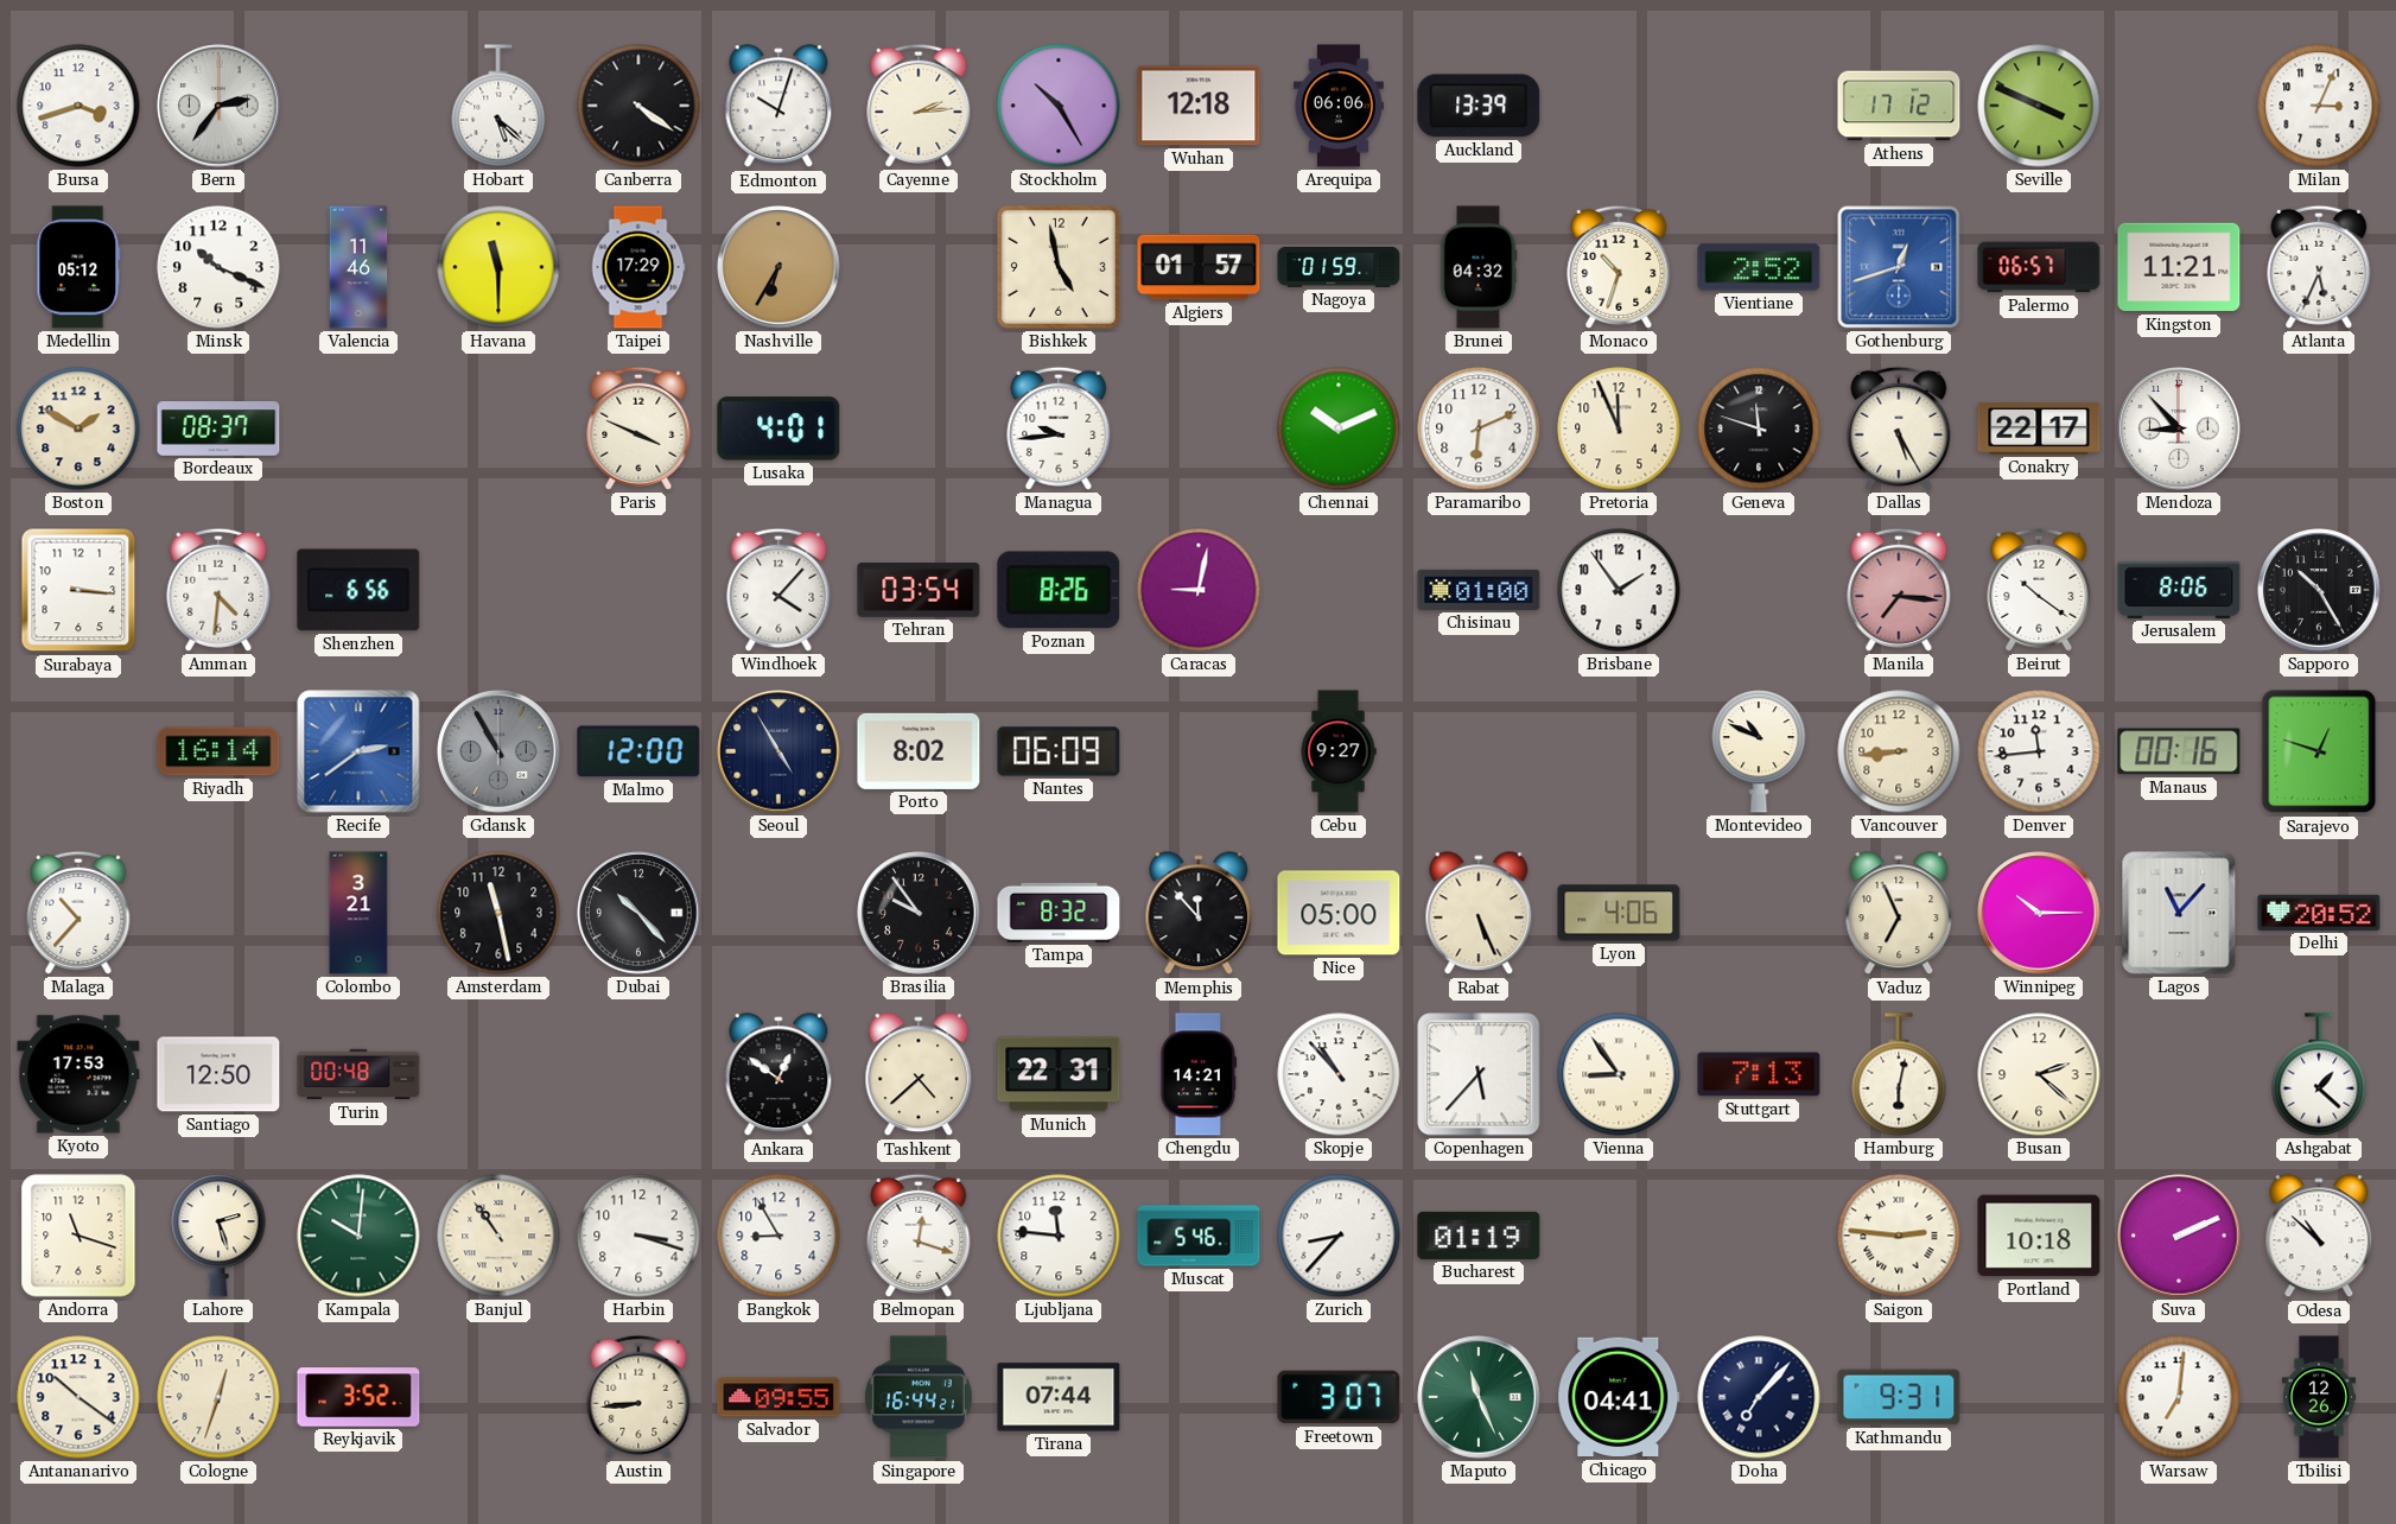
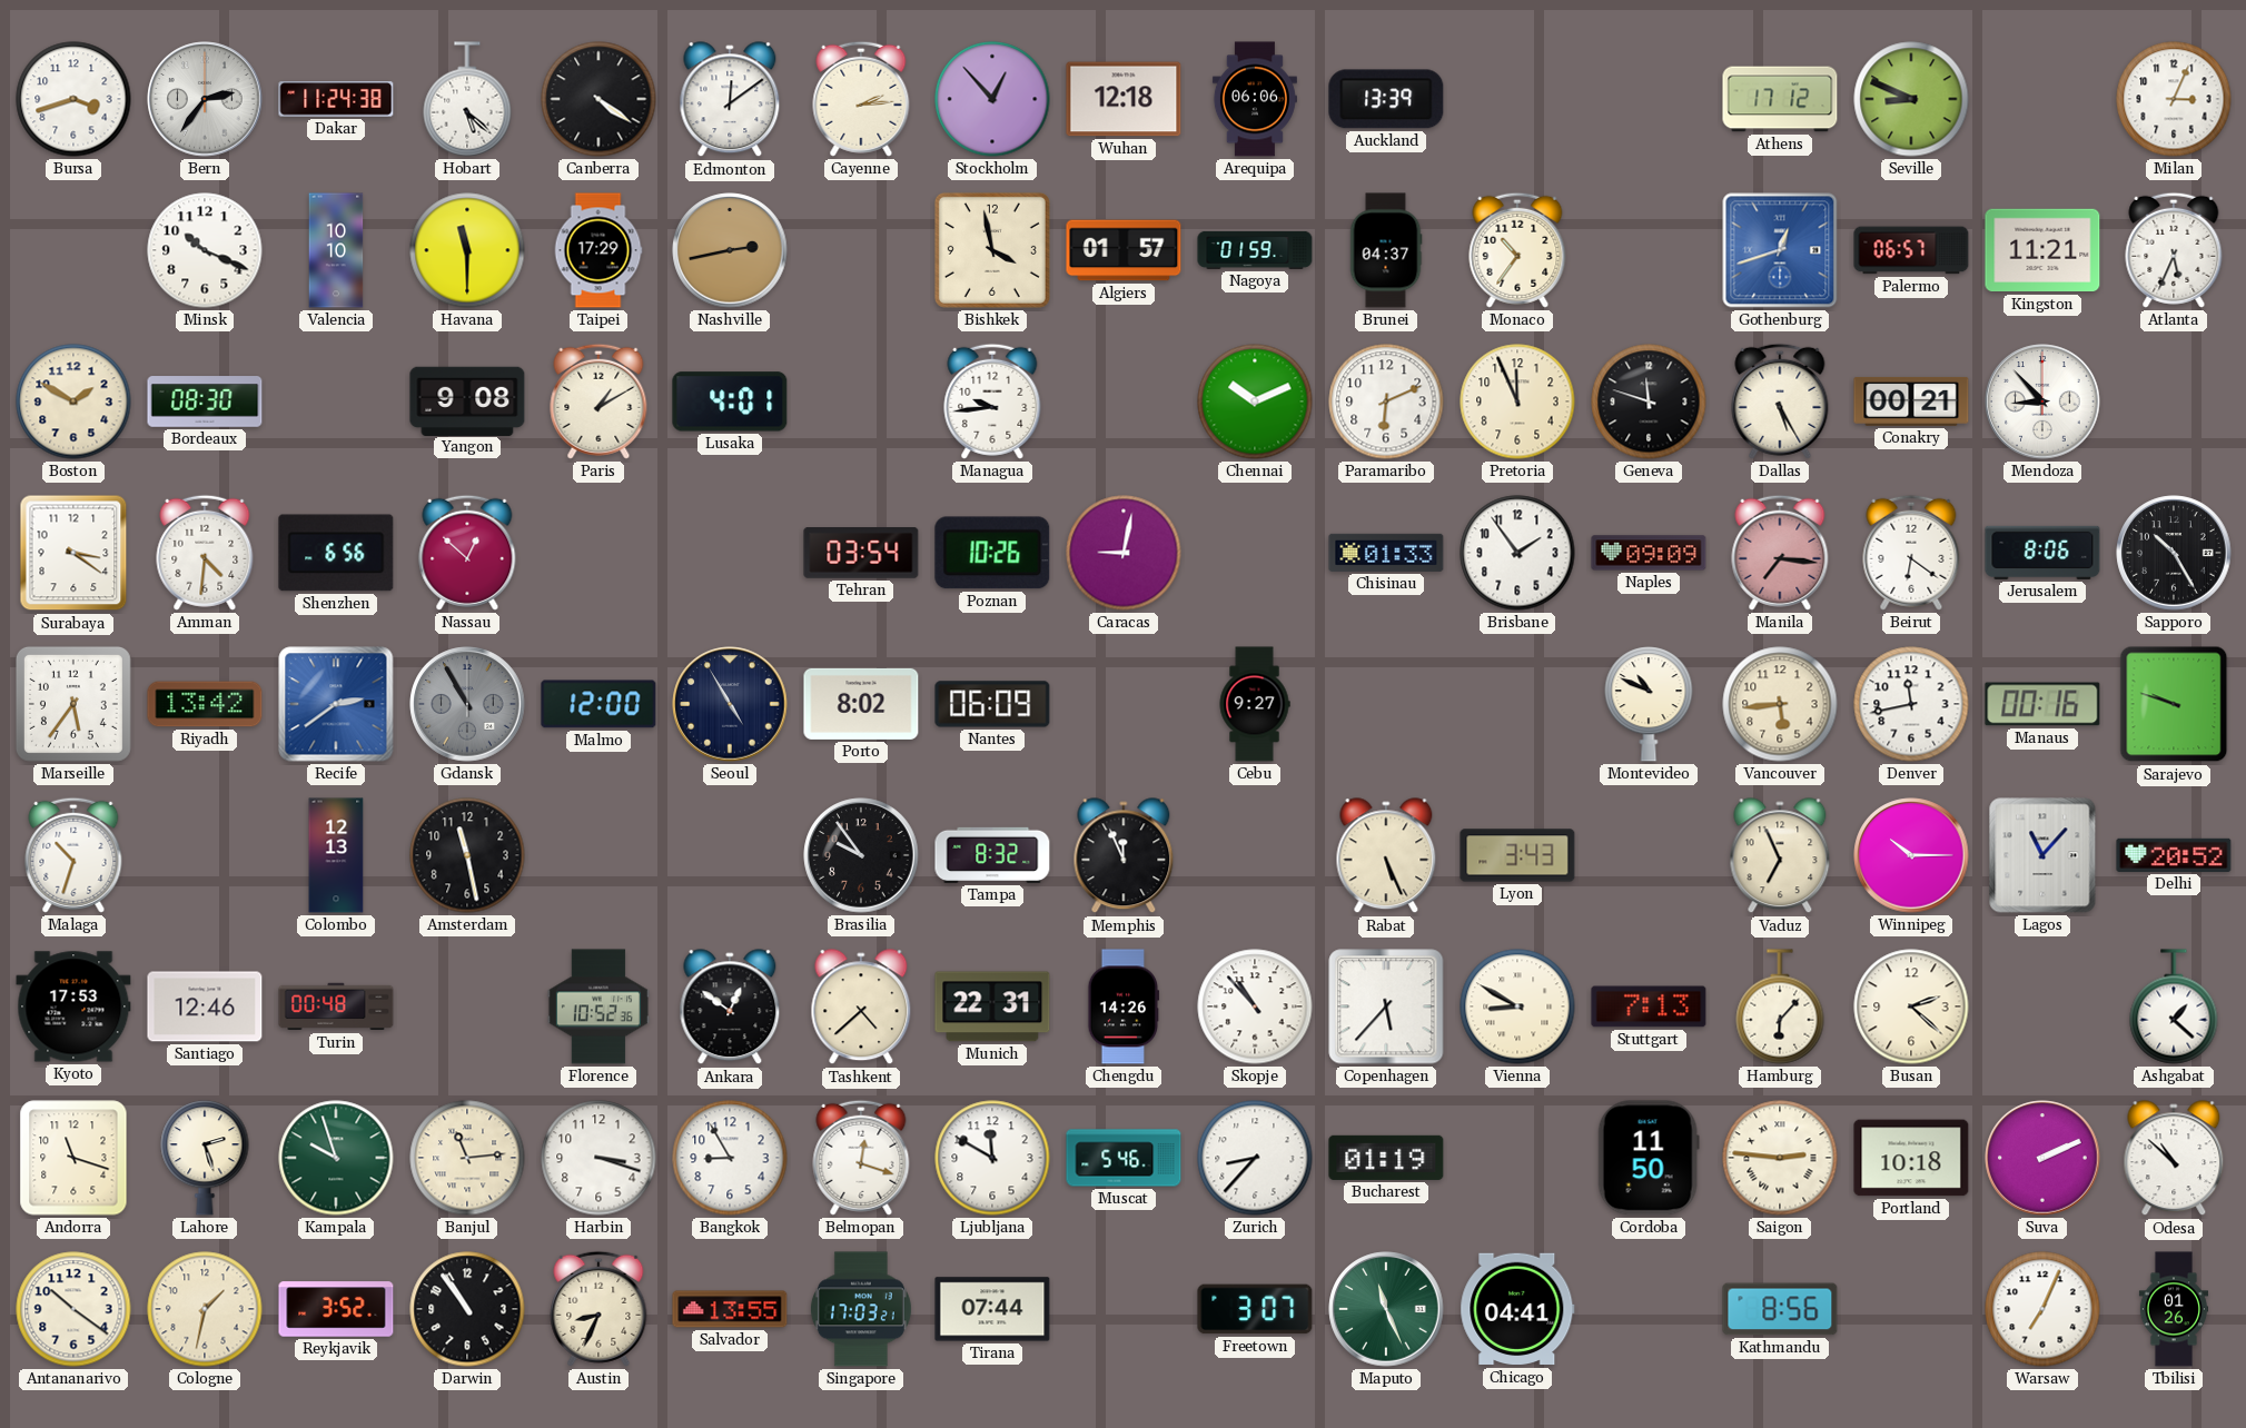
Dakar: none -> 11:24 (336, 99)
Edmonton: 10:03 -> 12:09 (730, 100)
Stockholm: 10:25 -> 12:53 (992, 99)
Seville: 3:49 -> 8:49 (1911, 99)
Medellin: 05:12 -> none (78, 267)
Valencia: 11:46 -> 10:10 (336, 250)
Nashville: 6:35 -> 2:43 (730, 250)
Bishkek: 4:58 -> 3:58 (992, 250)
Brunei: 04:32 -> 04:37 (1386, 250)
Monaco: 10:33 -> 10:36 (1517, 250)
Vientiane: 2:52 -> none (1759, 267)
Bordeaux: 08:37 -> 08:30 (205, 401)
Yangon: none -> 9:08 (467, 400)
Paris: 3:49 -> 1:10 (598, 401)
Conakry: 22:17 -> 00:21 (1911, 401)
Surabaya: 3:16 -> 3:21 (73, 553)
Nassau: none -> 12:52 (467, 553)
Windhoek: 4:07 -> none (778, 590)
Poznan: 8:26 -> 10:26 (992, 553)
Chisinau: 01:00 -> 01:33 (1386, 553)
Naples: none -> 09:09 (1649, 553)
Beirut: 10:21 -> 6:21 (1911, 553)
Marseille: none -> 5:36 (73, 704)
Riyadh: 16:14 -> 13:42 (205, 704)
Vancouver: 8:44 -> 5:44 (1780, 704)
Denver: 11:44 -> 11:43 (1911, 704)
Sarajevo: 12:48 -> 9:48 (2174, 704)
Malaga: 10:37 -> 10:33 (73, 855)
Colombo: 3:21 -> 12:13 (336, 855)
Dubai: 10:23 -> none (638, 913)
Memphis: 11:53 -> 11:56 (1124, 856)
Nice: 05:00 -> none (1339, 913)
Lyon: 4:06 -> 3:43 (1517, 855)
Santiago: 12:50 -> 12:46 (205, 1006)
Florence: none -> 10:52 (598, 1006)
Chengdu: 14:21 -> 14:26 (1124, 1006)
Vienna: 8:54 -> 8:50 (1517, 1006)
Hamburg: 6:02 -> 6:07 (1780, 1006)
Kampala: 10:01 -> 9:57 (336, 1158)
Banjul: 10:54 -> 11:14 (467, 1158)
Ljubljana: 11:46 -> 11:50 (992, 1158)
Cordoba: none -> 11:50 (1649, 1158)
Cologne: 12:33 -> 1:32 (205, 1309)
Darwin: none -> 10:54 (467, 1309)
Austin: 8:44 -> 8:34 (598, 1309)
Salvador: 09:55 -> 13:55 (730, 1309)
Singapore: 16:44 -> 17:03 (861, 1309)
Doha: 7:07 -> none (1759, 1397)
Kathmandu: 9:31 -> 8:56 (1780, 1309)
Warsaw: 7:01 -> 7:04 (2042, 1309)
Tbilisi: 12:26 -> 01:26 (2173, 1309)
